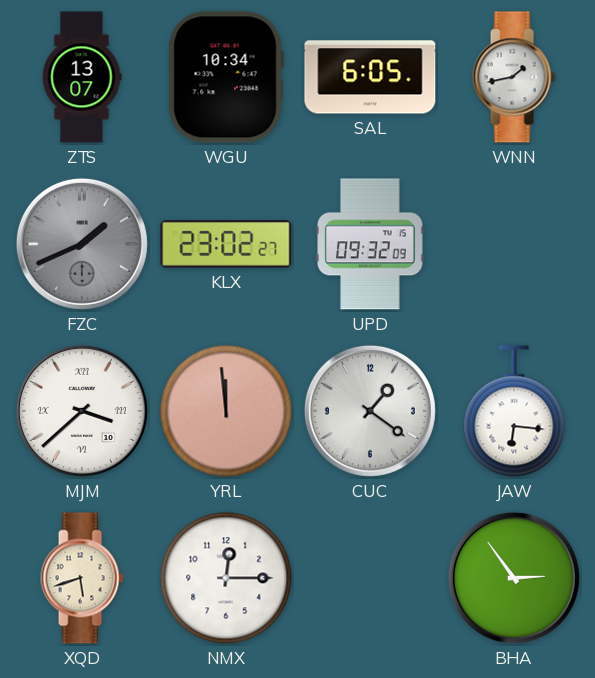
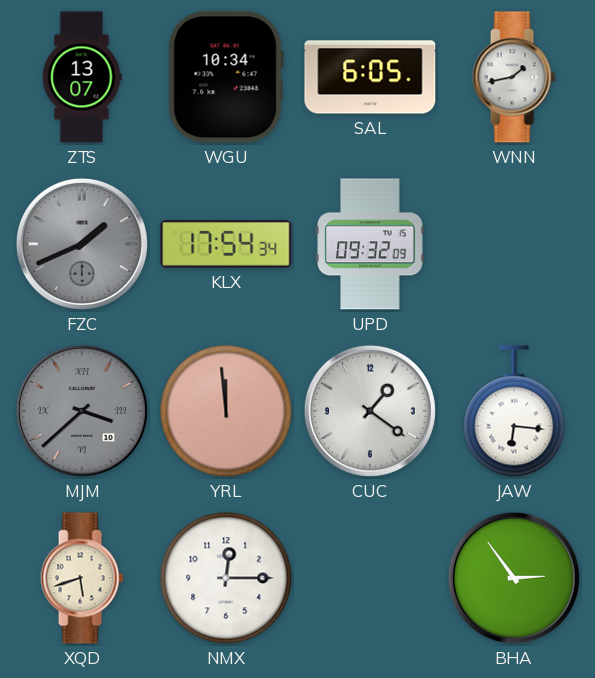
KLX: 23:02 -> 17:54 (226, 244)
MJM dial: white -> grey (82, 411)
